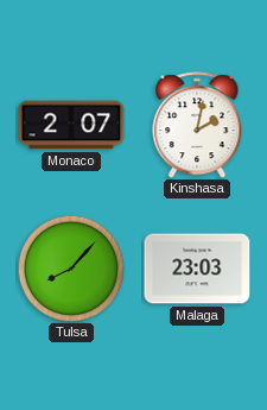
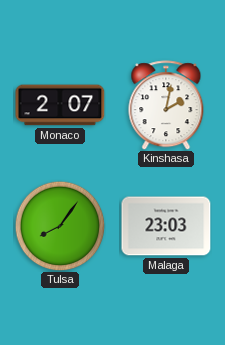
Tulsa: 8:07 -> 8:06 (60, 226)
